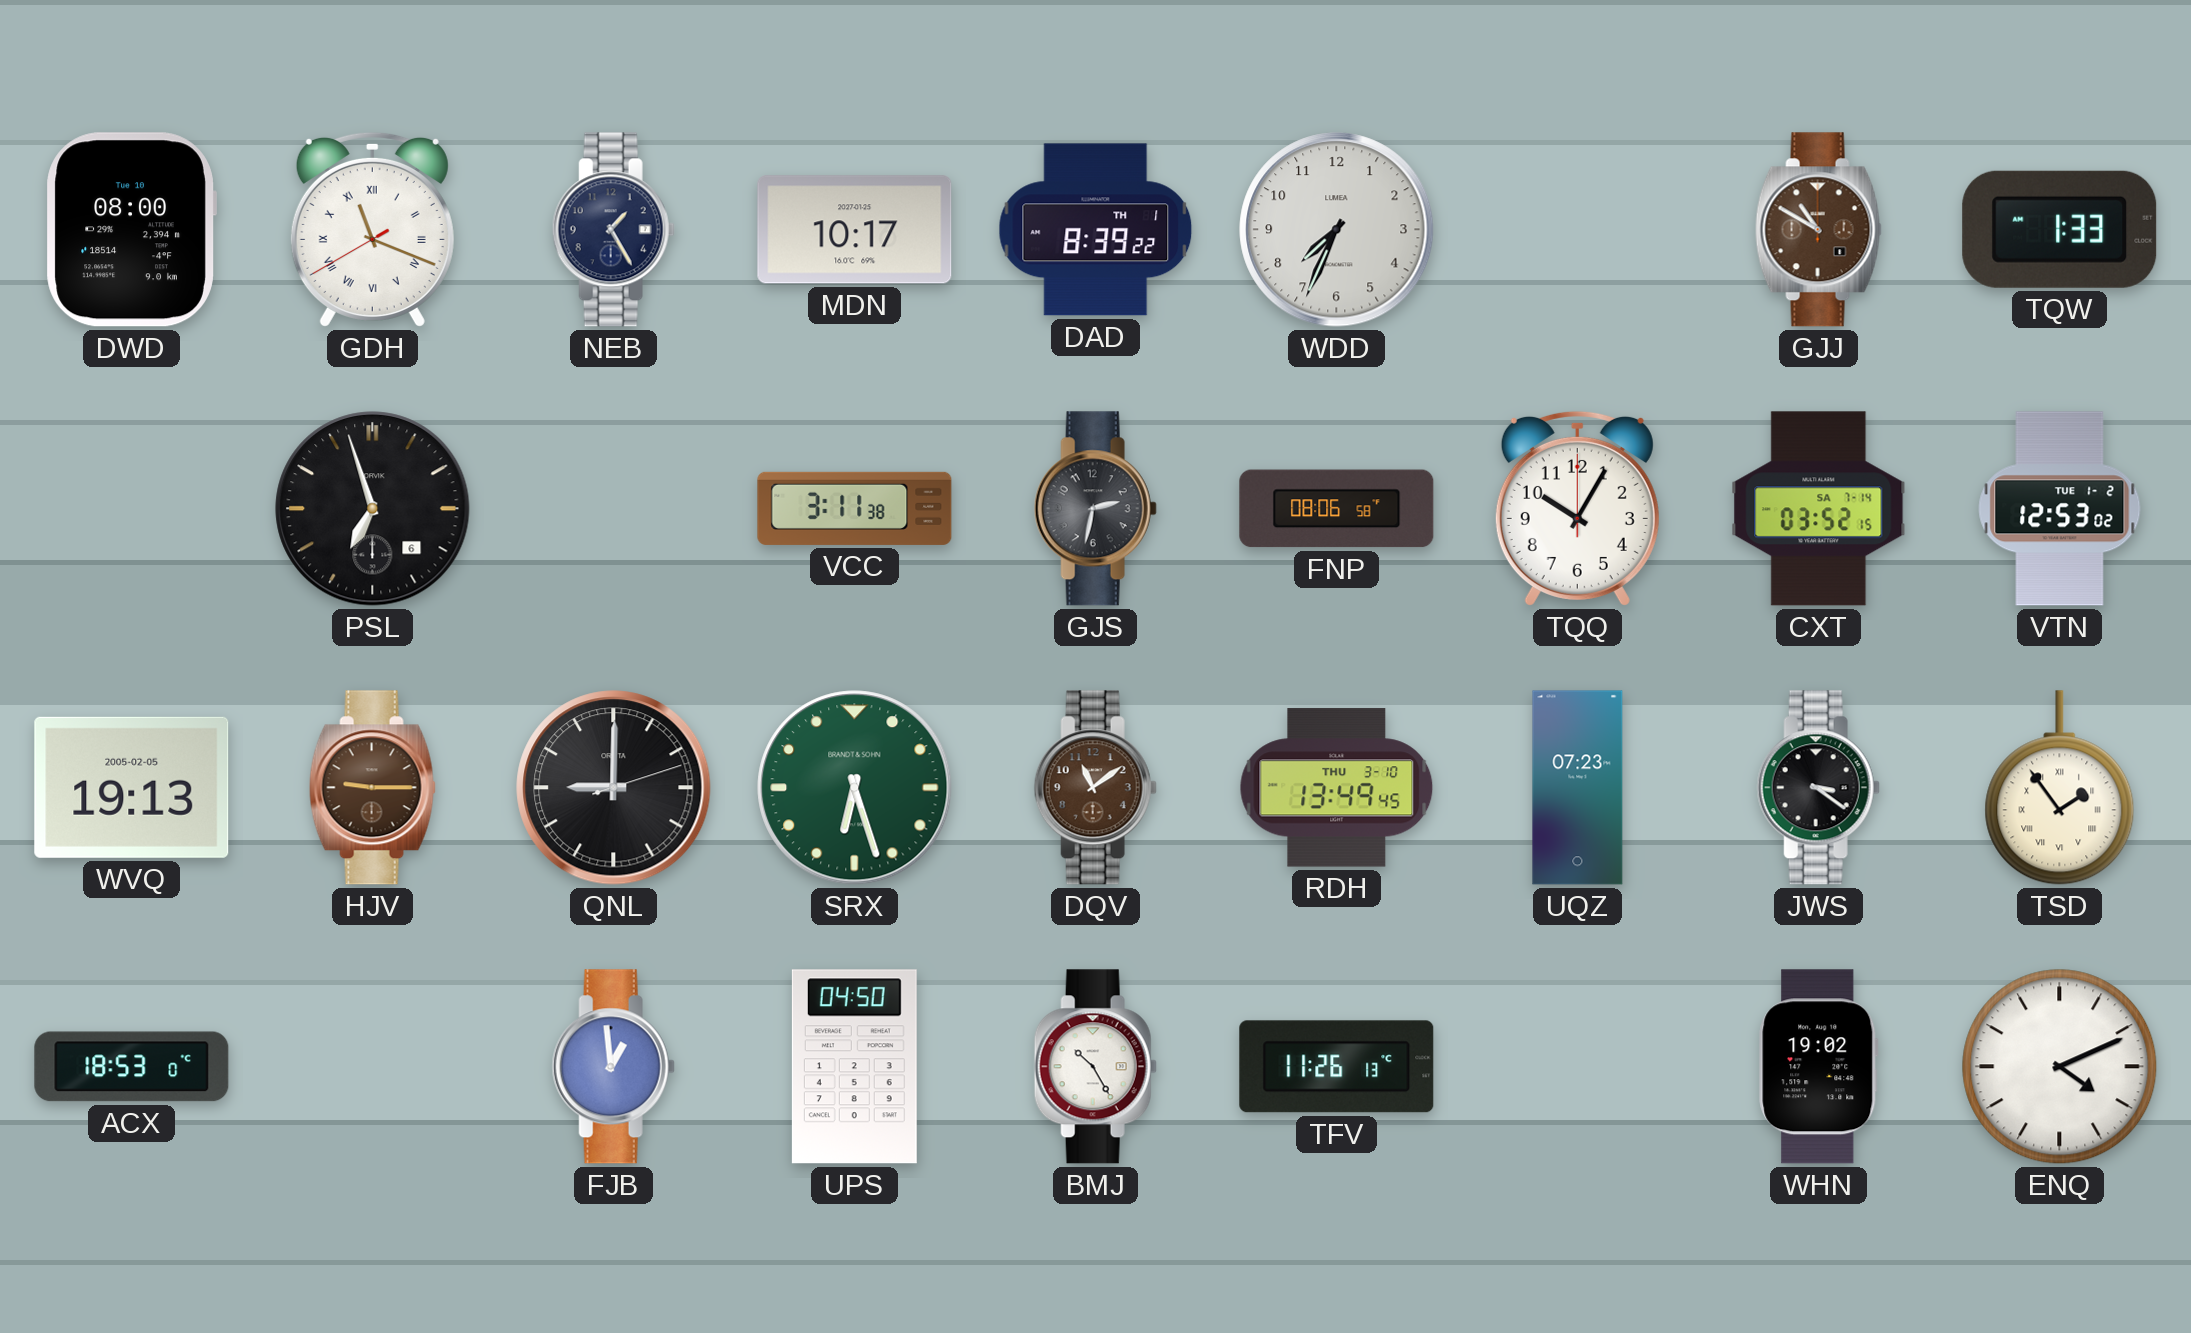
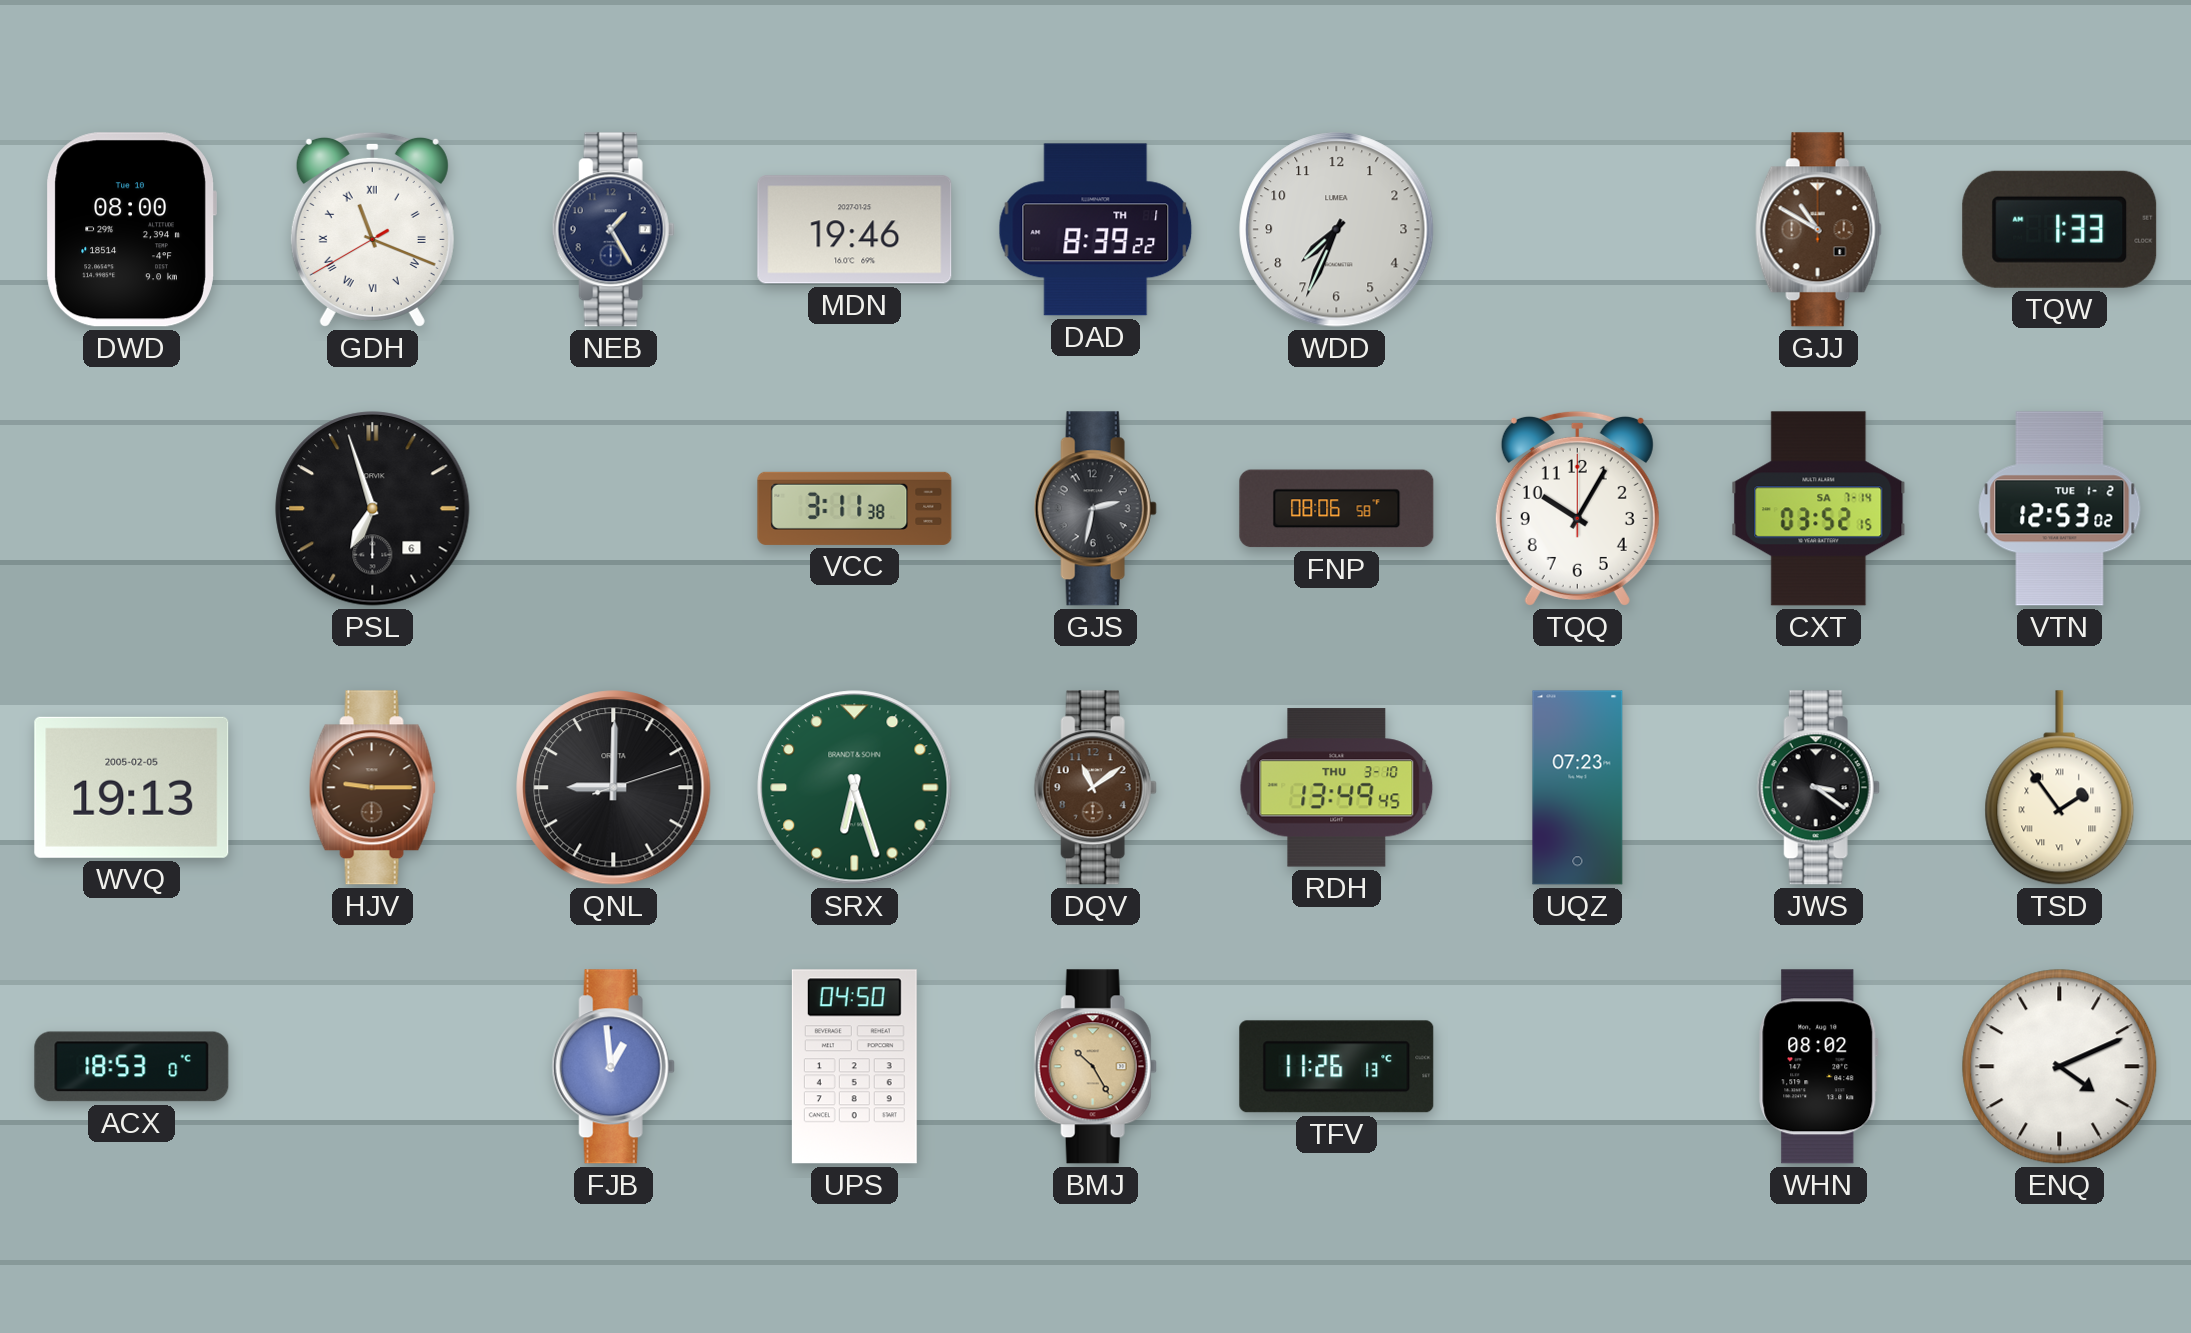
MDN: 10:17 -> 19:46 (855, 230)
BMJ dial: white -> champagne (1095, 1067)
WHN: 19:02 -> 08:02 (1819, 1067)
